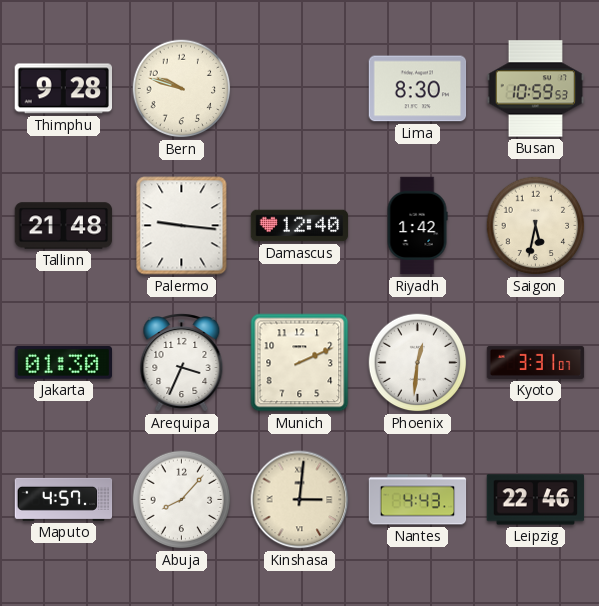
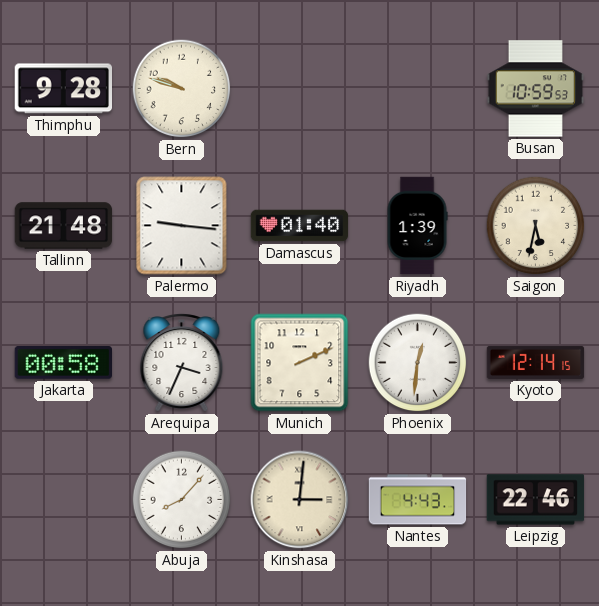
Lima: 8:30 -> none (418, 89)
Damascus: 12:40 -> 01:40 (300, 226)
Riyadh: 1:42 -> 1:39 (417, 226)
Jakarta: 01:30 -> 00:58 (63, 363)
Kyoto: 3:31 -> 12:14 (536, 362)
Maputo: 4:57 -> none (64, 499)
